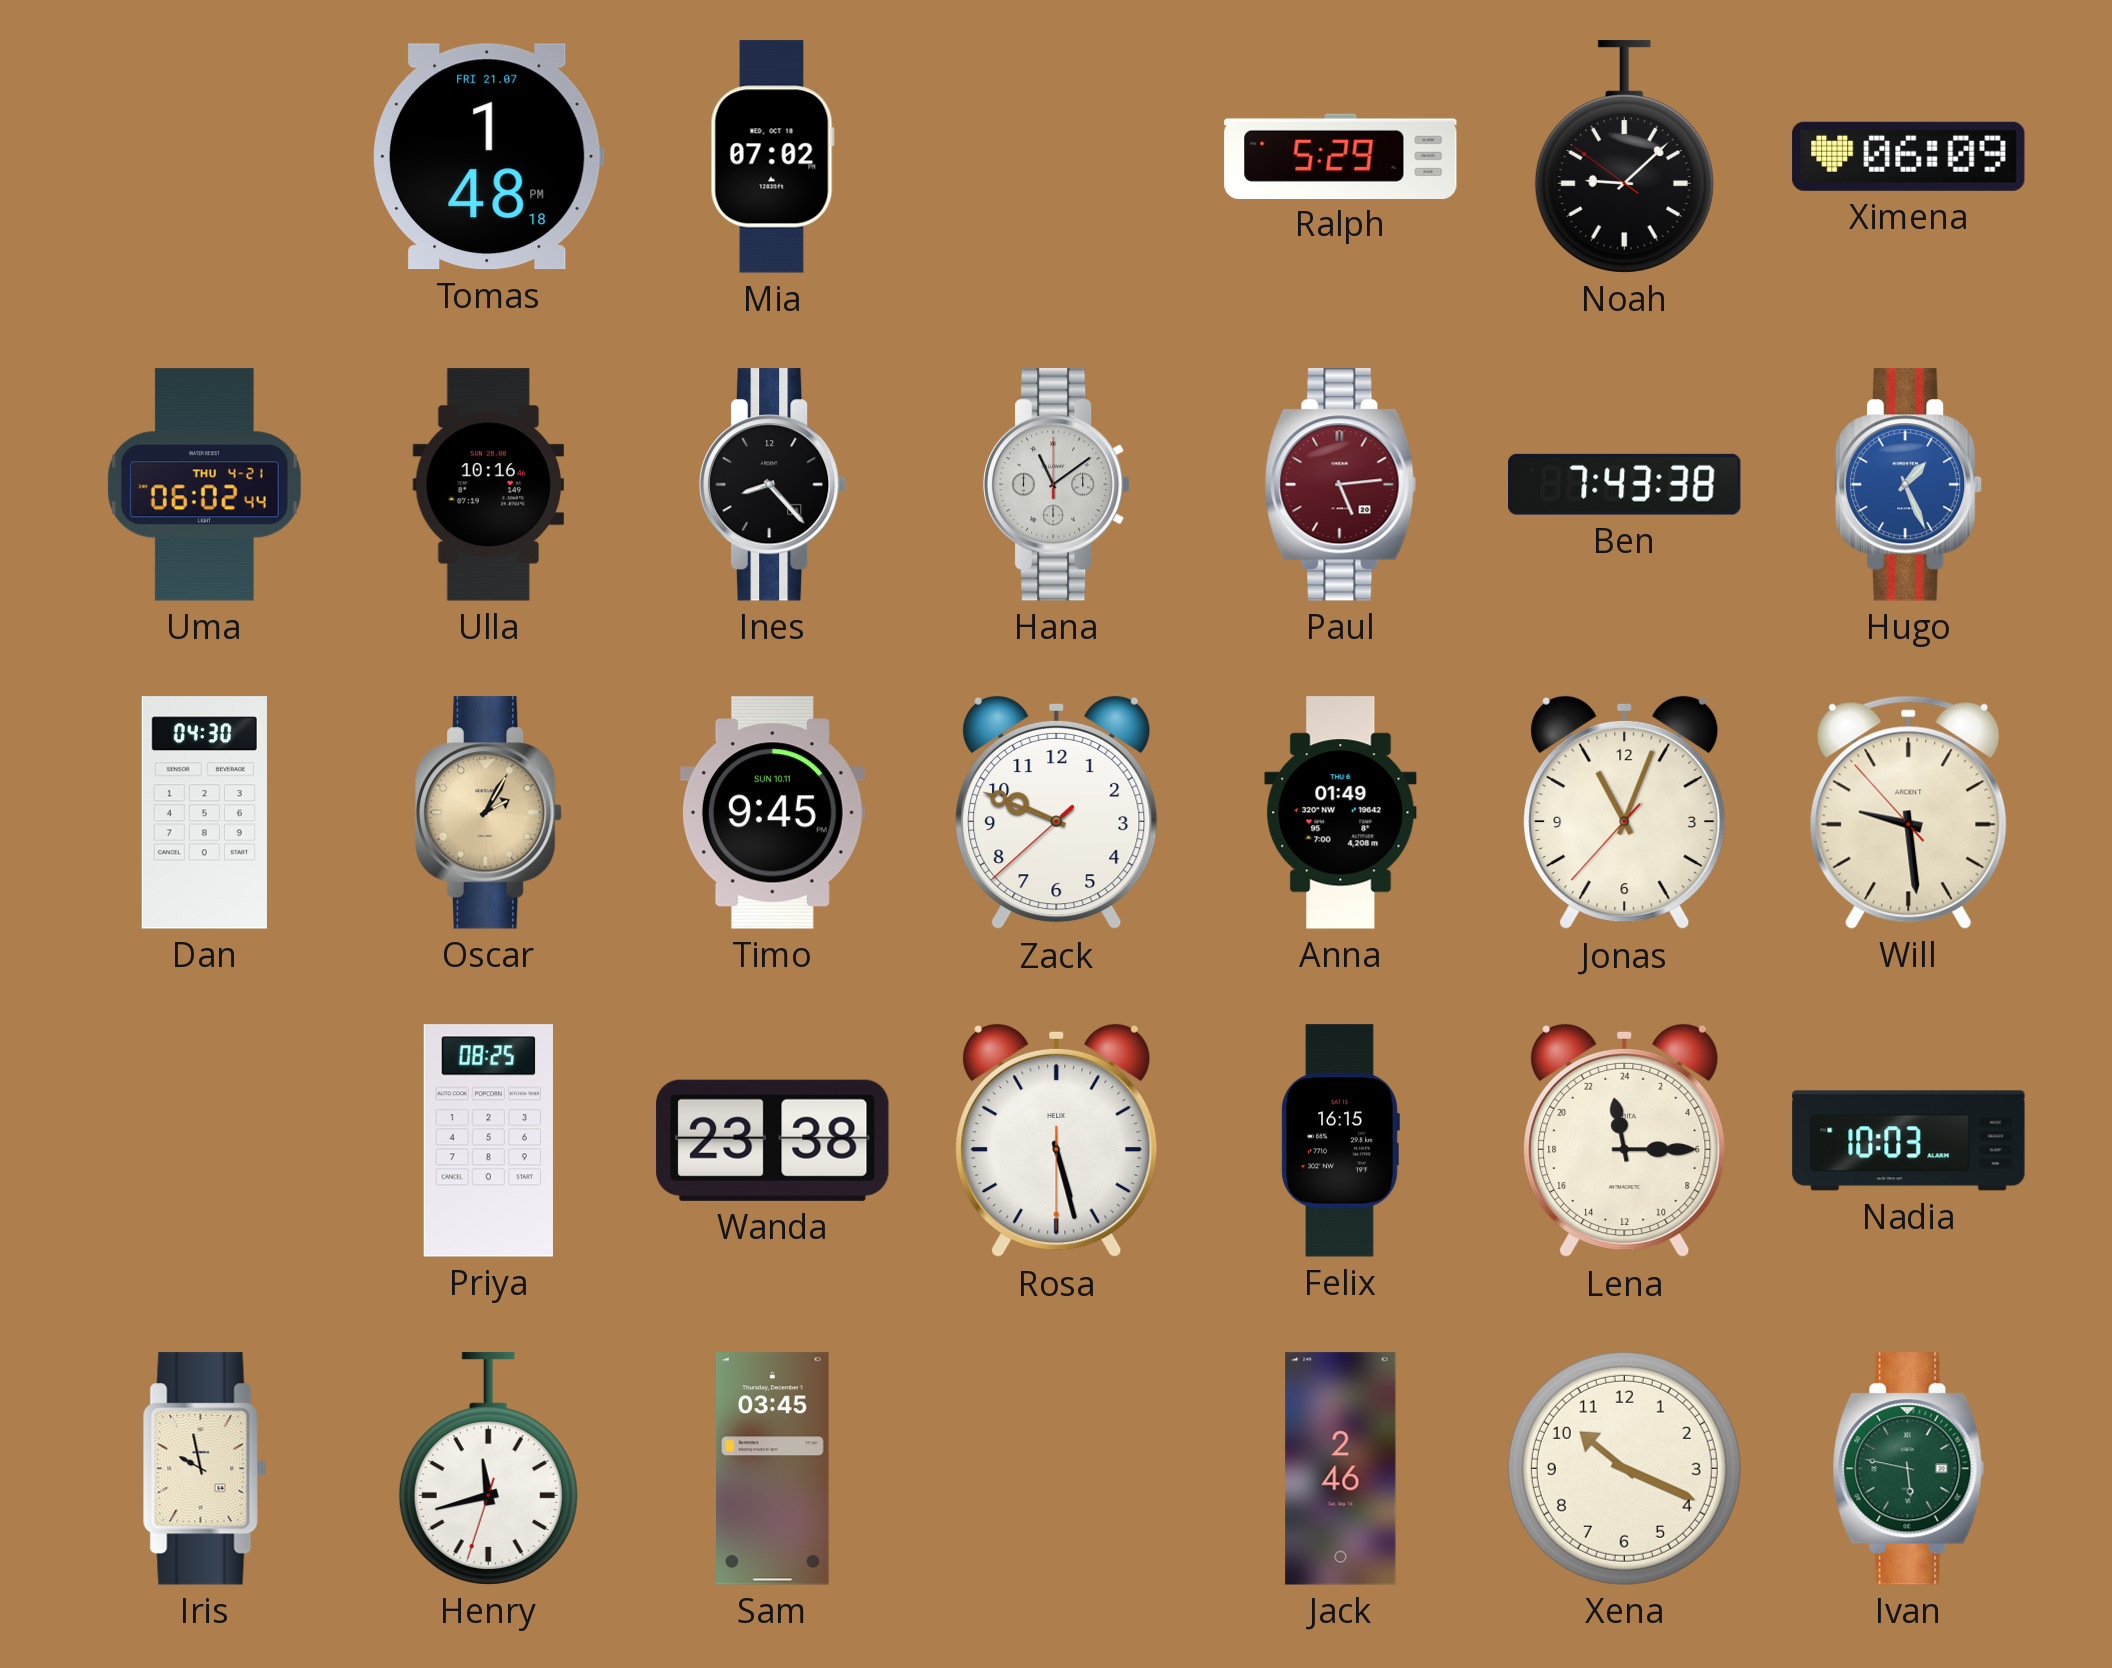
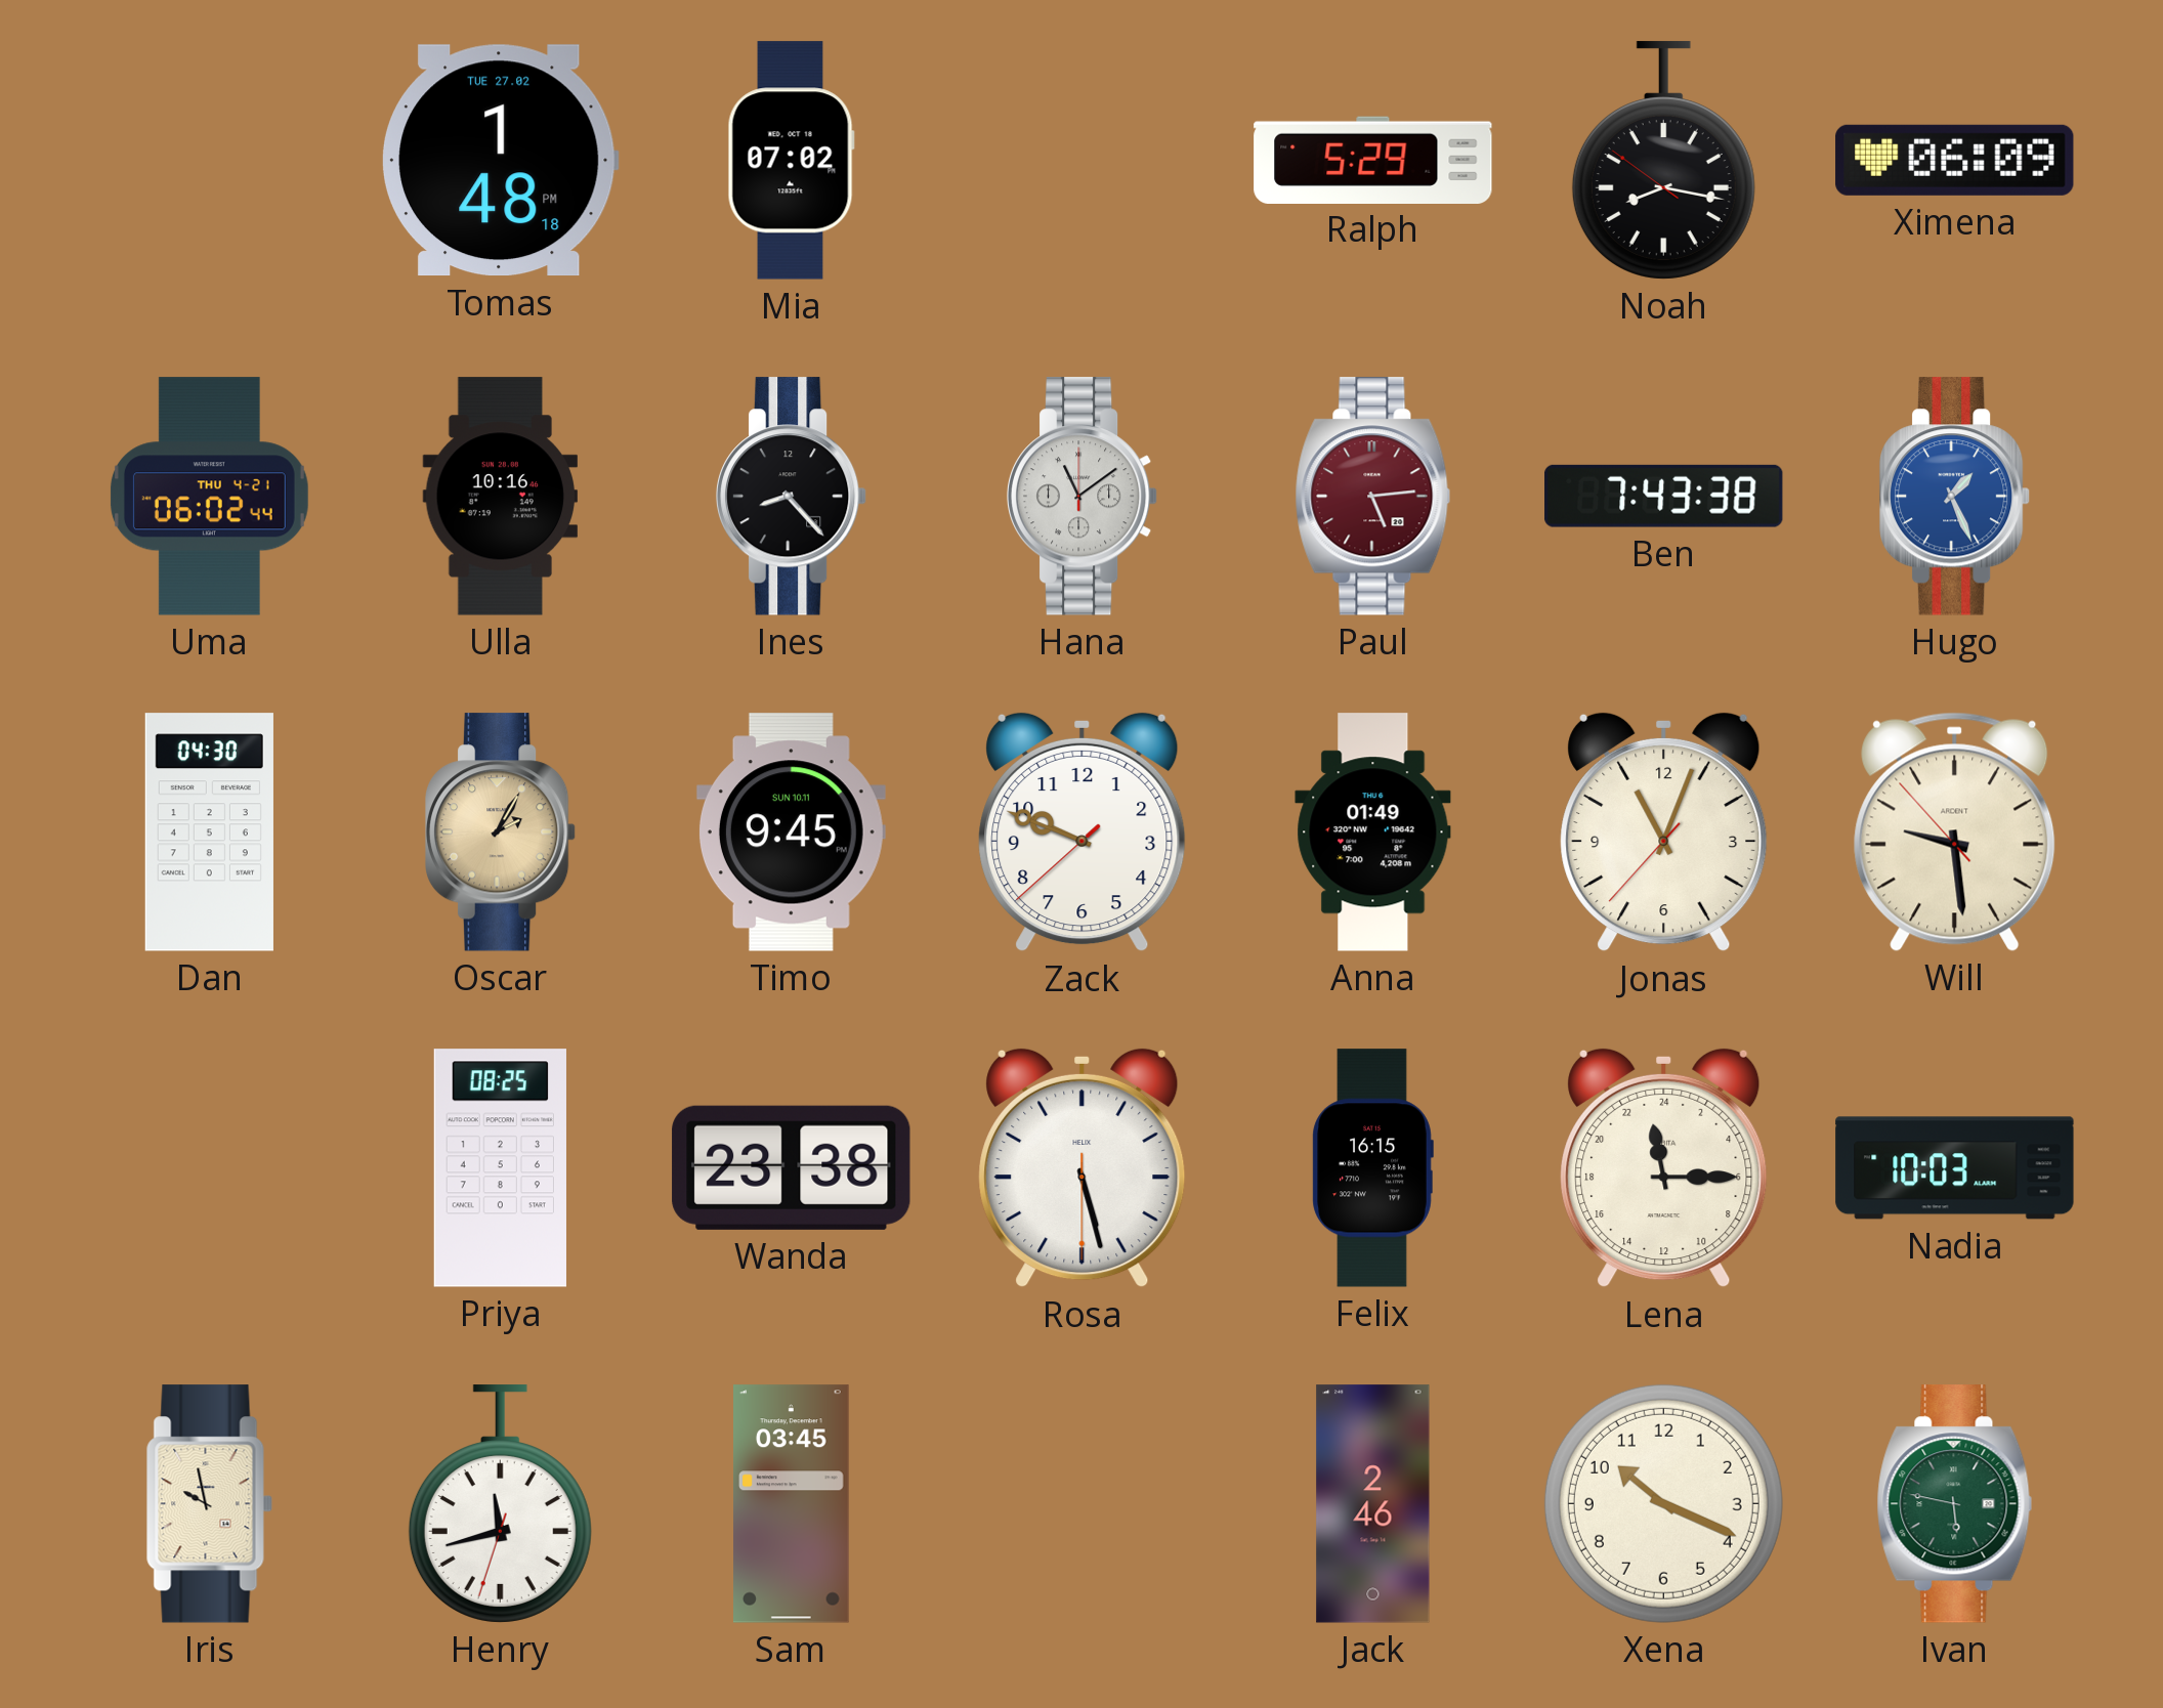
Tomas date: FRI 21.07 -> TUE 27.02 (500, 161)
Noah: 9:07 -> 8:16 (1663, 161)
